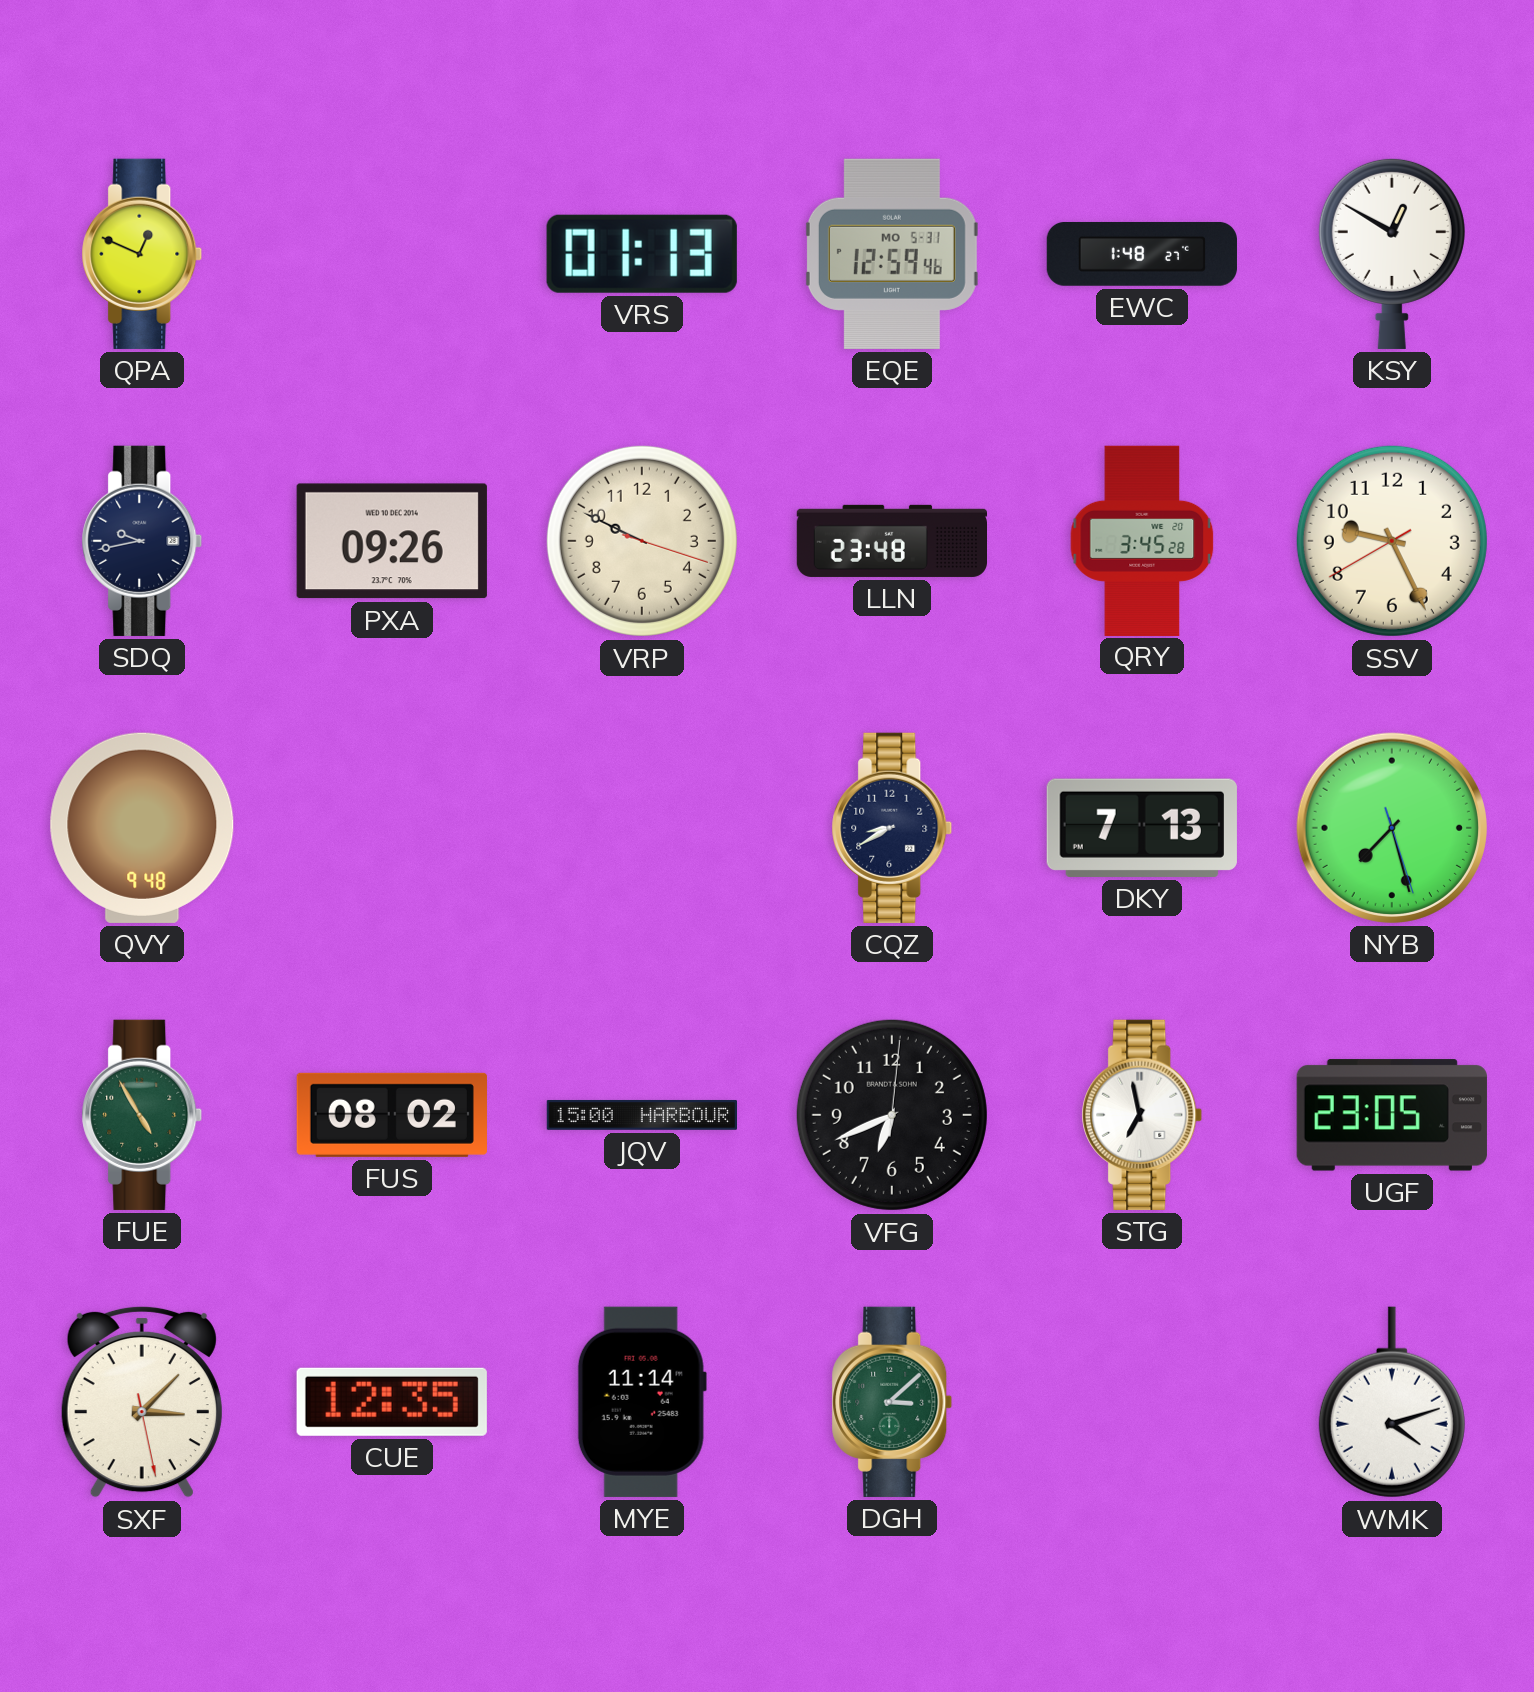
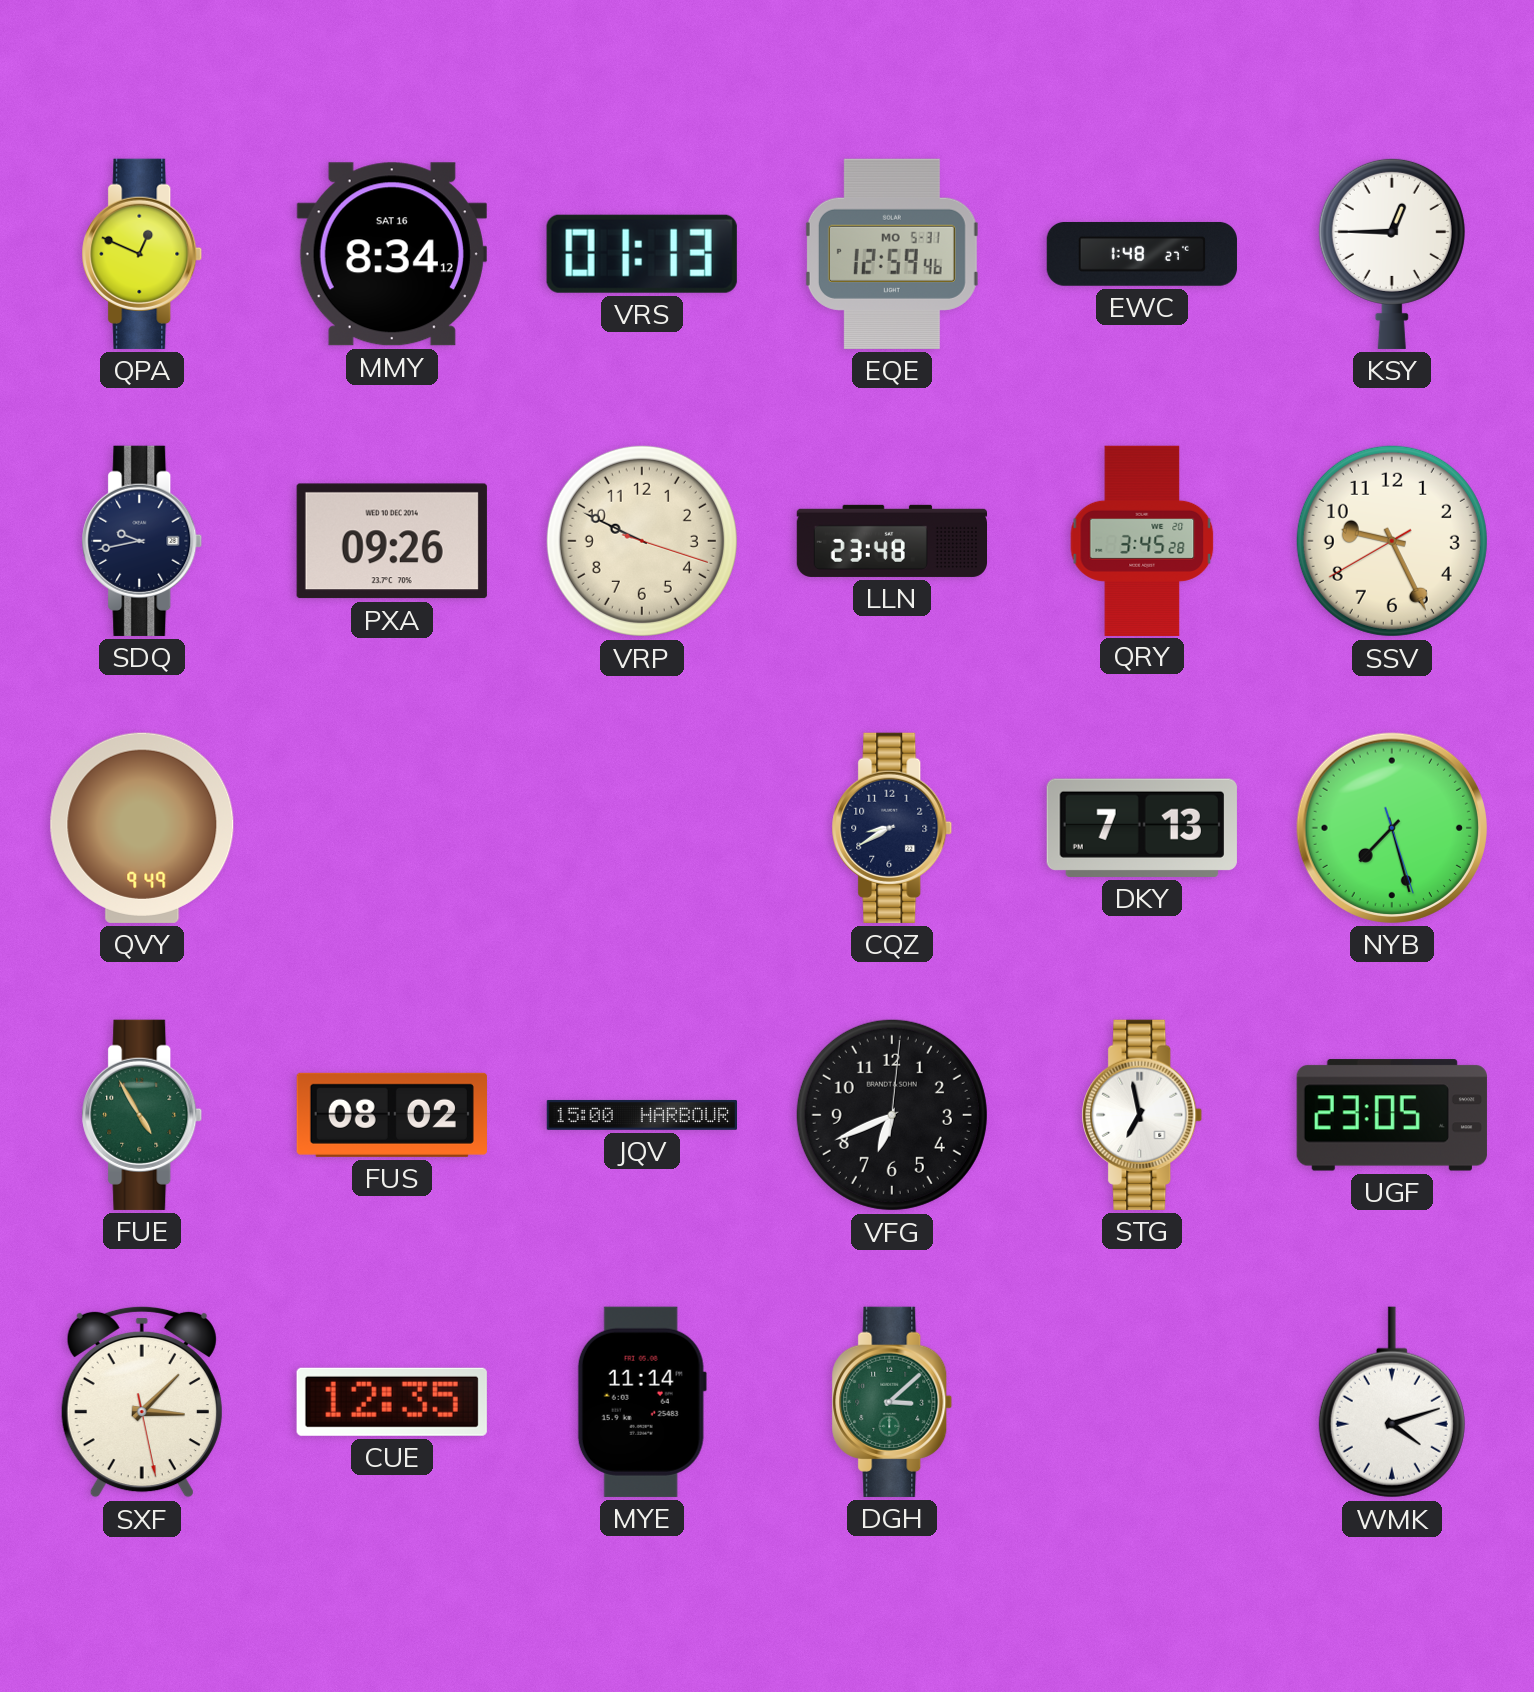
MMY: none -> 8:34 (392, 254)
KSY: 12:50 -> 12:45 (1392, 253)
QVY: 9:48 -> 9:49 (142, 828)
